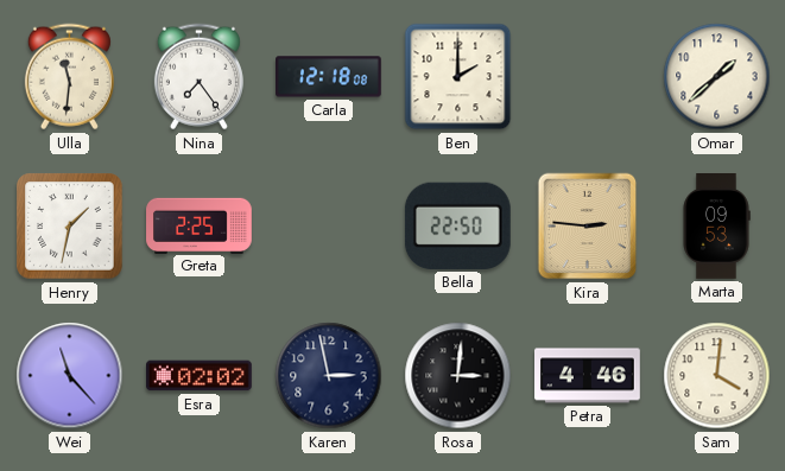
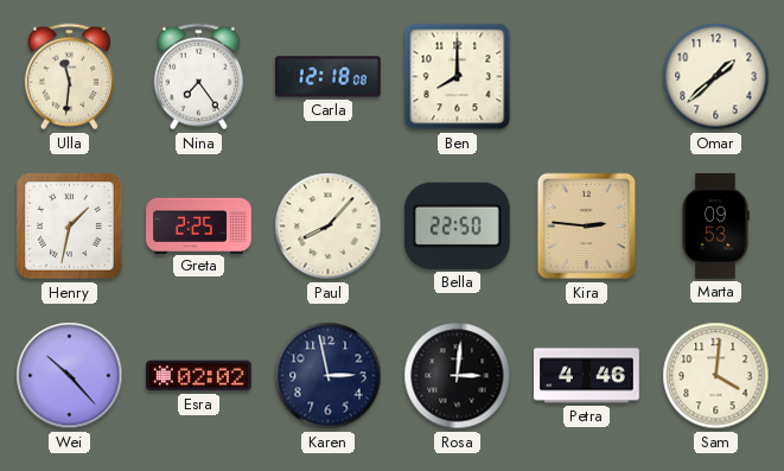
Ben: 2:00 -> 8:00 (458, 77)
Paul: none -> 8:07 (329, 227)
Wei: 11:23 -> 10:23 (70, 376)
